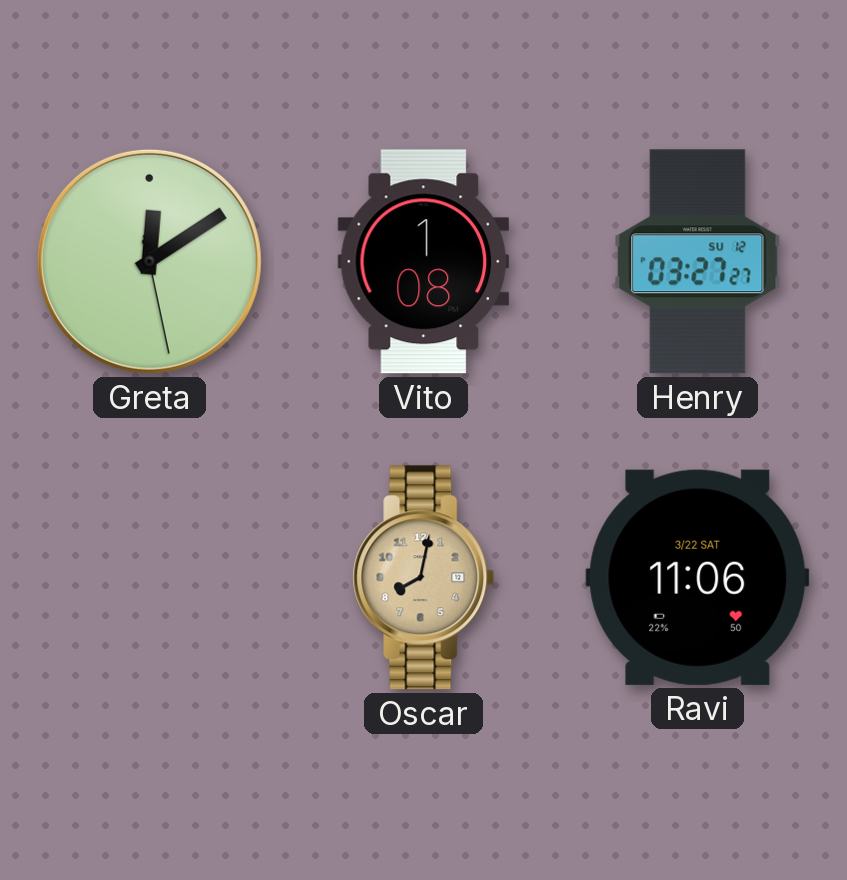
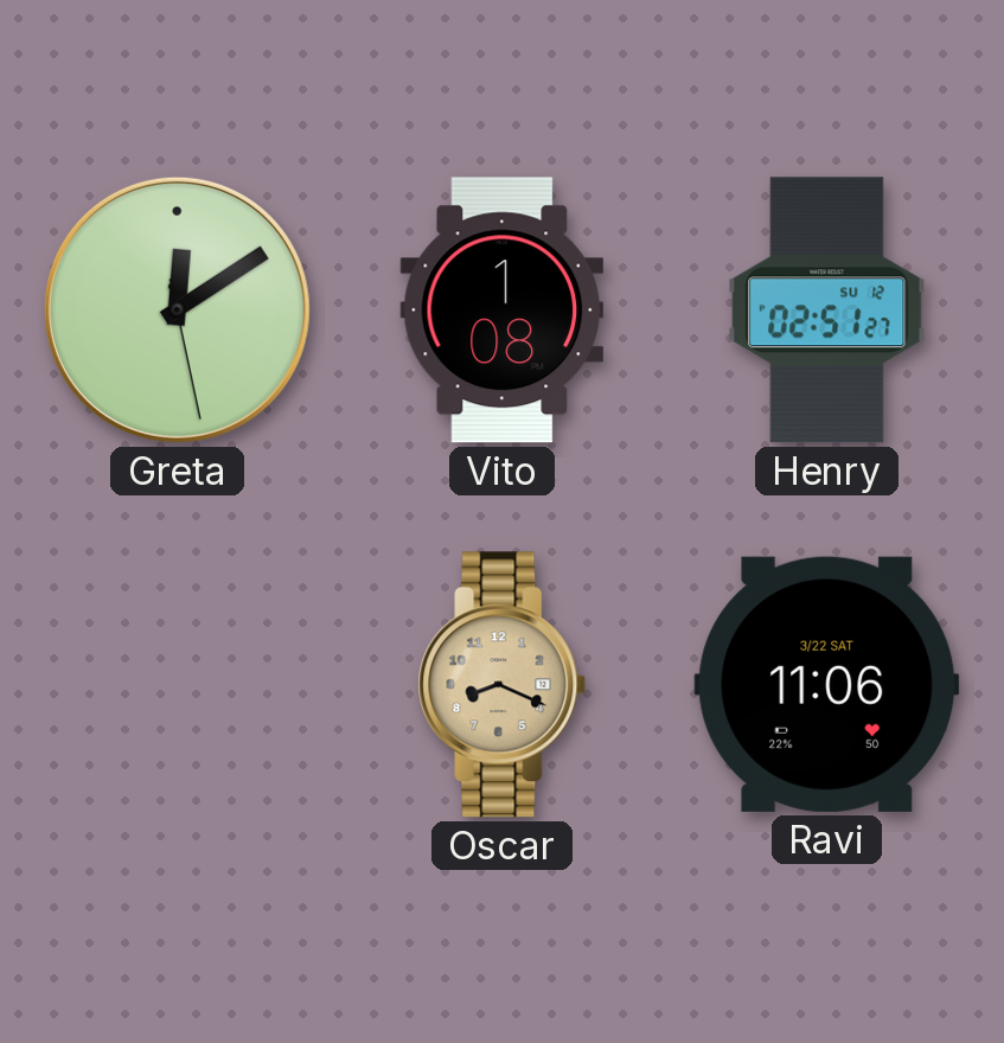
Henry: 03:27 -> 02:51 (827, 311)
Oscar: 8:02 -> 8:19 (503, 685)
